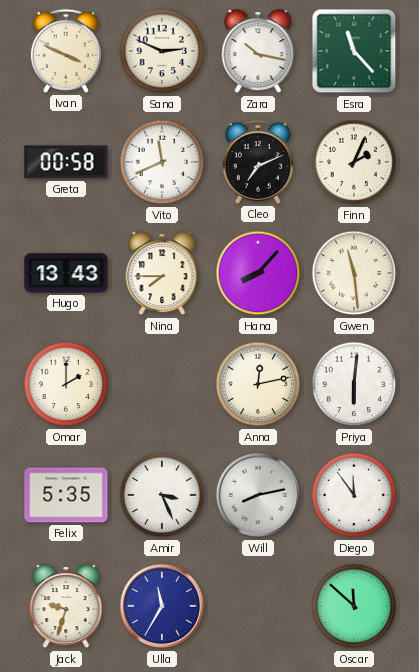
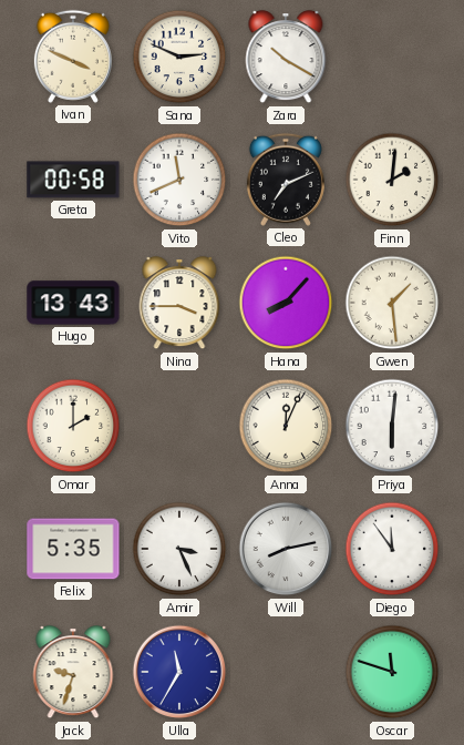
Zara: 10:17 -> 10:20 (286, 58)
Esra: 11:23 -> none (354, 51)
Finn: 2:04 -> 2:01 (392, 180)
Nina: 7:45 -> 3:45 (179, 304)
Gwen: 11:29 -> 1:29 (392, 303)
Anna: 12:13 -> 12:04 (286, 426)
Oscar: 11:52 -> 11:48 (392, 672)
